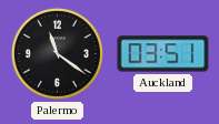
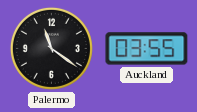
Auckland: 03:51 -> 03:55 (147, 49)
